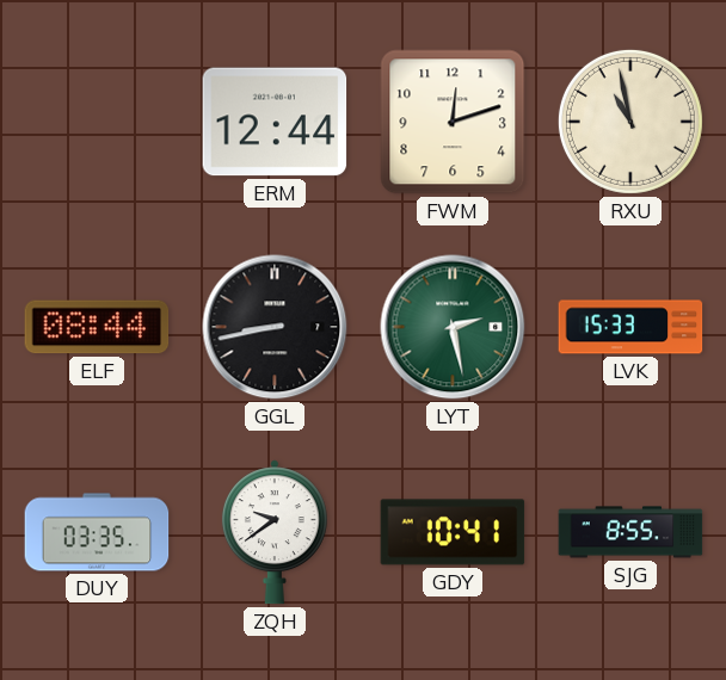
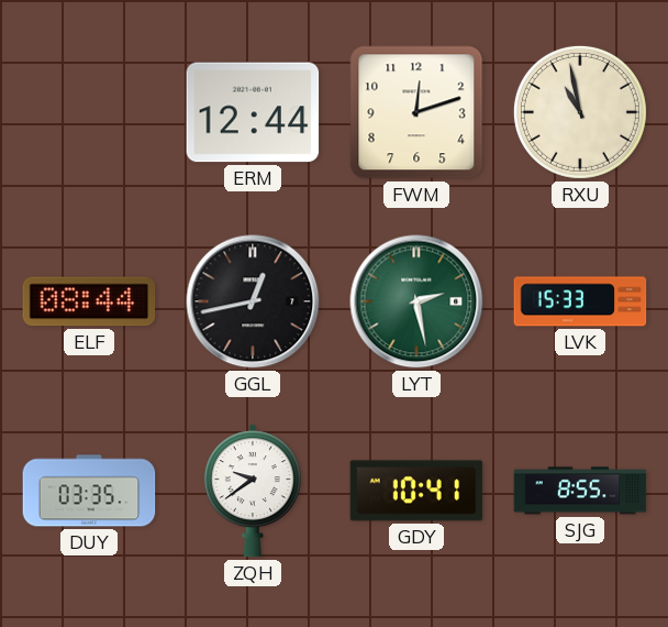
GGL: 8:43 -> 12:43 (253, 301)
